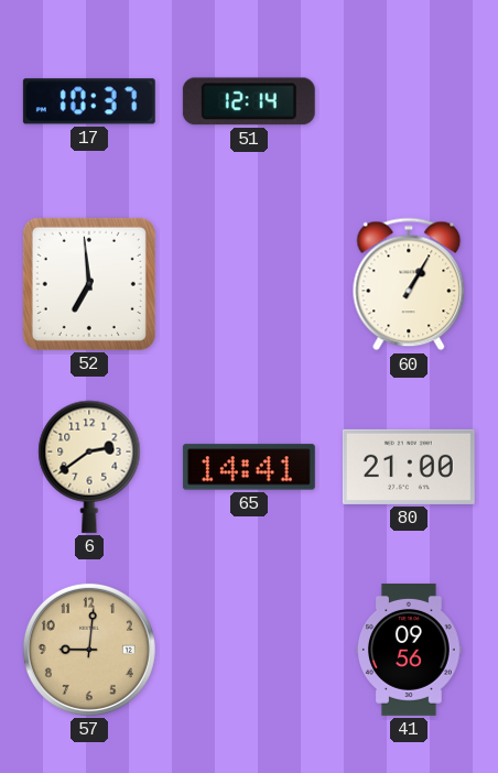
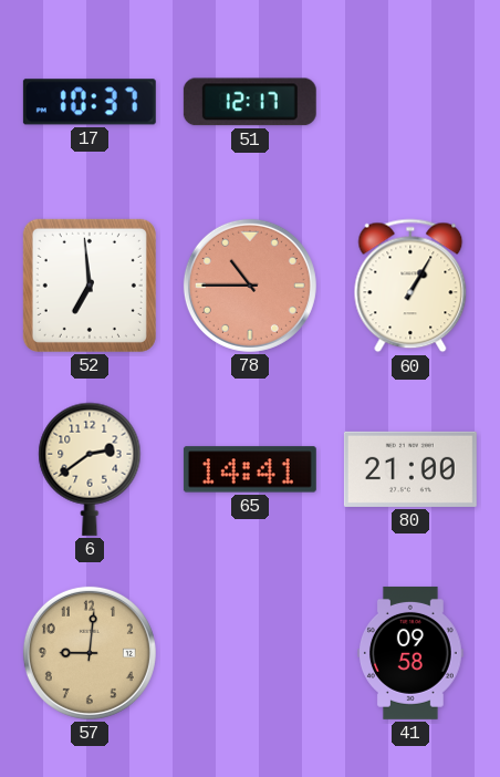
51: 12:14 -> 12:17 (250, 102)
78: none -> 10:45 (250, 286)
41: 09:56 -> 09:58 (412, 653)
